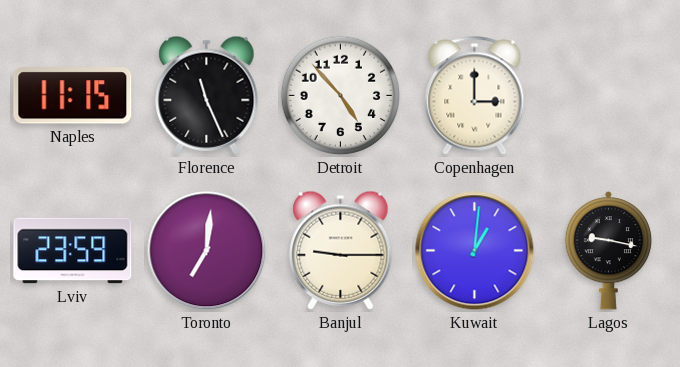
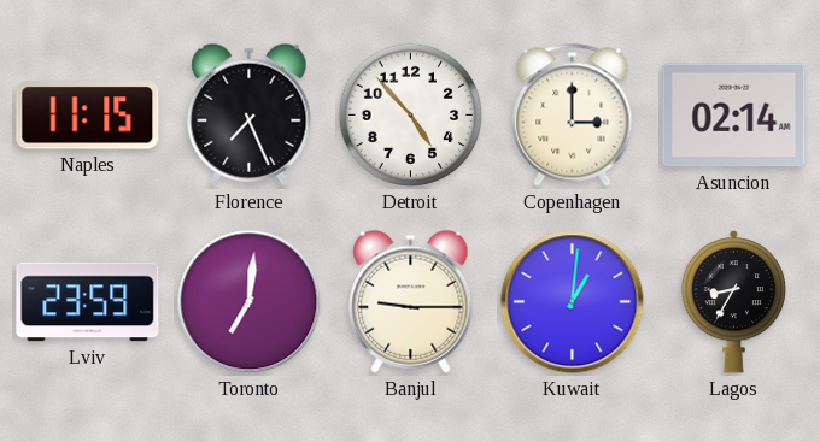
Florence: 11:26 -> 7:26 (250, 114)
Asuncion: none -> 02:14 (734, 116)
Lagos: 9:17 -> 8:35 (734, 302)
